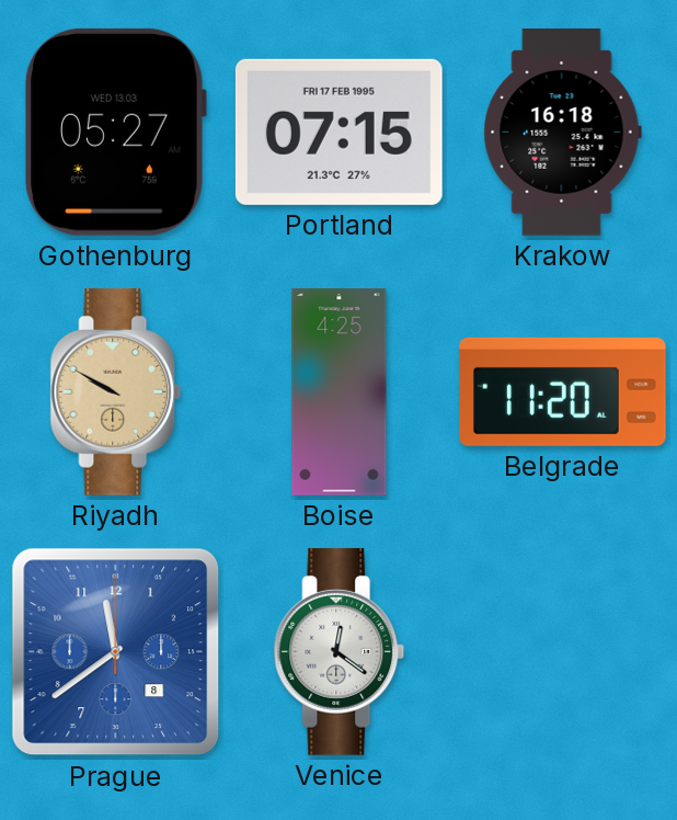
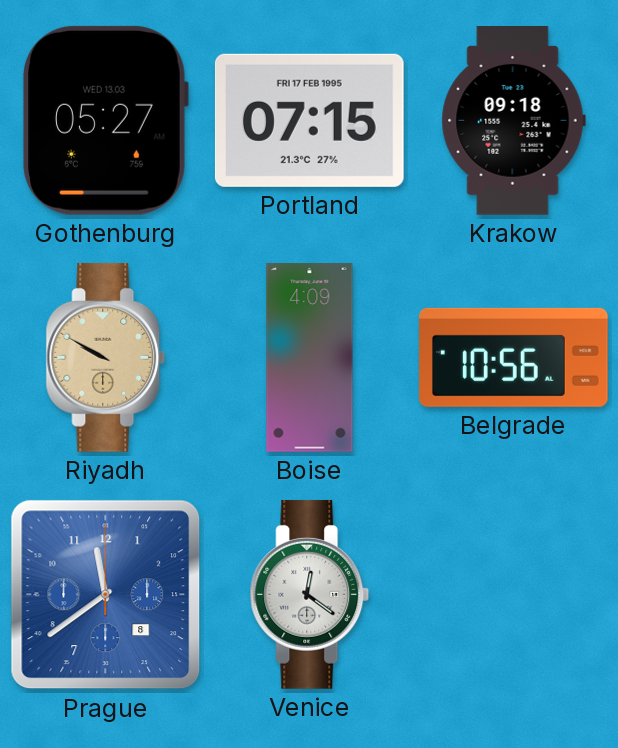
Krakow: 16:18 -> 09:18 (513, 121)
Boise: 4:25 -> 4:09 (310, 358)
Belgrade: 11:20 -> 10:56 (514, 357)
